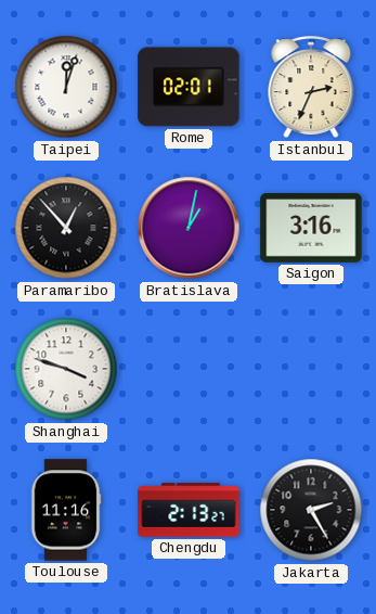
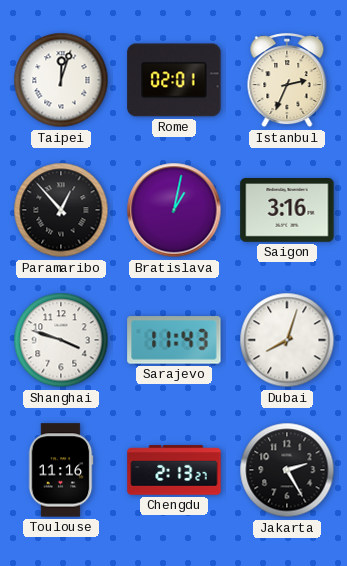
Sarajevo: none -> 11:43 (174, 340)
Dubai: none -> 8:03 (287, 340)
